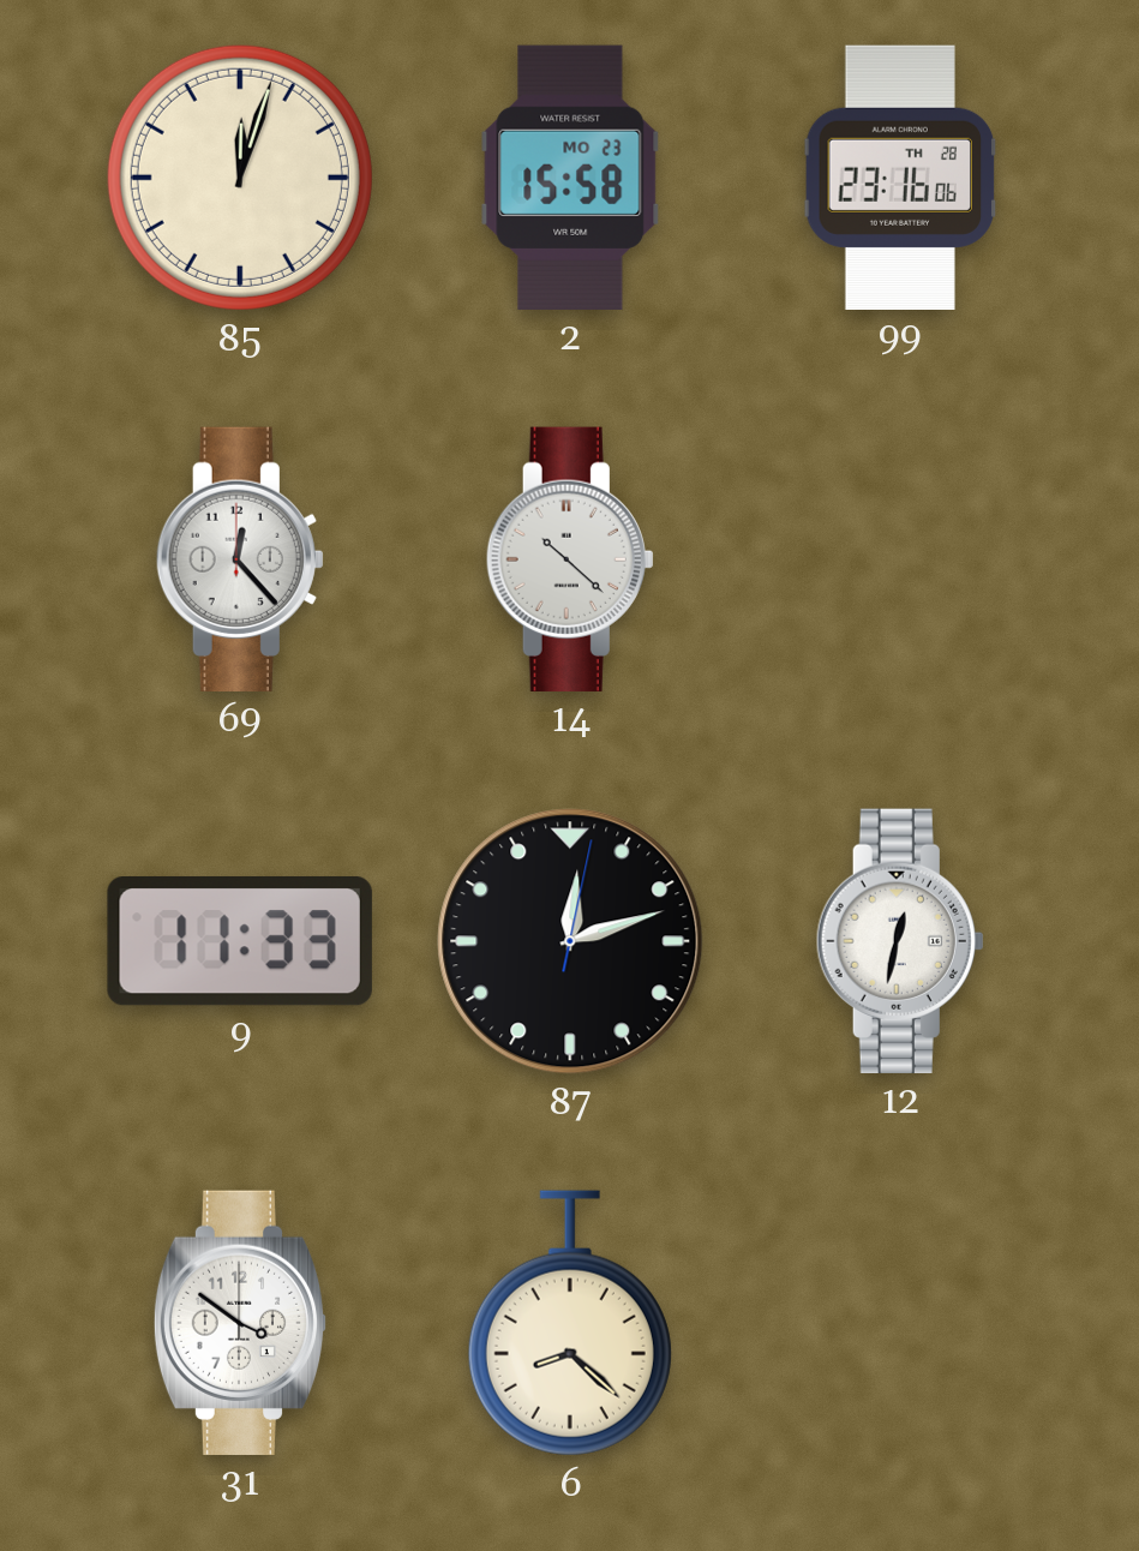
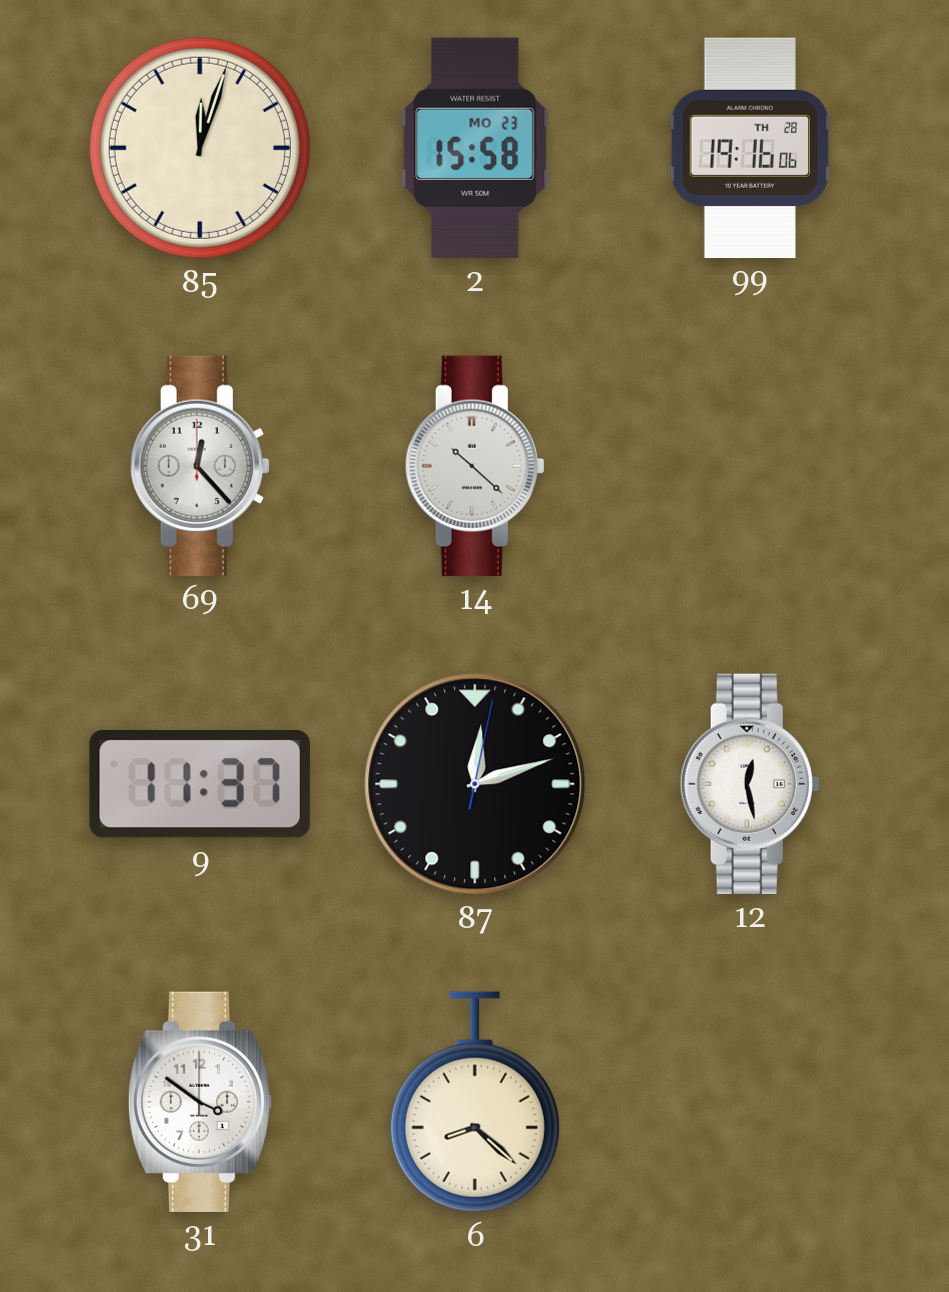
99: 23:16 -> 19:16 (750, 147)
9: 11:33 -> 11:37 (200, 784)
12: 12:32 -> 12:28 (750, 784)
